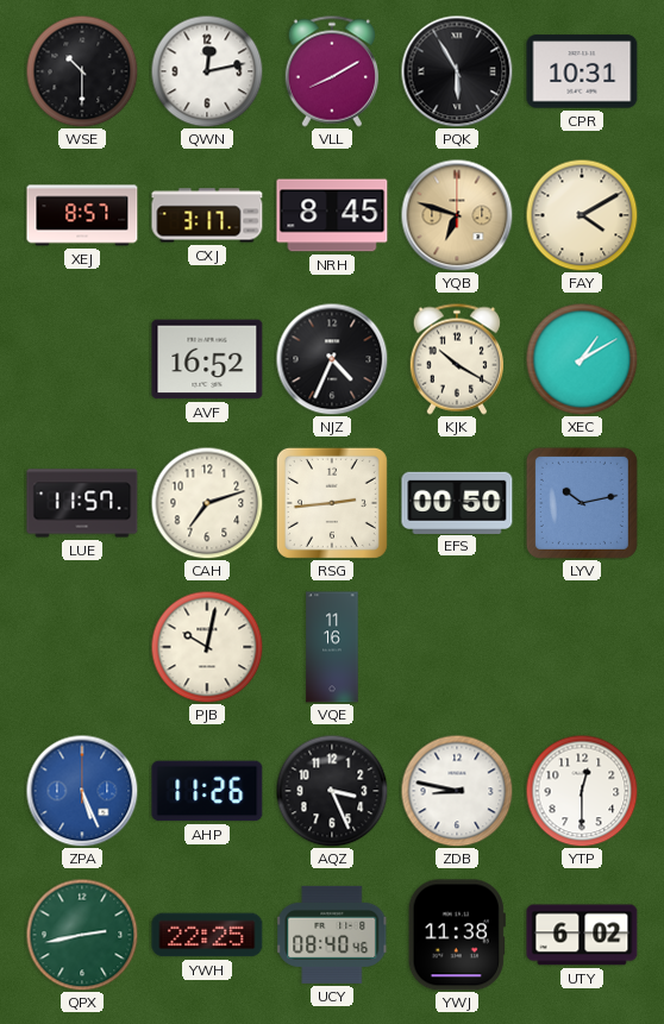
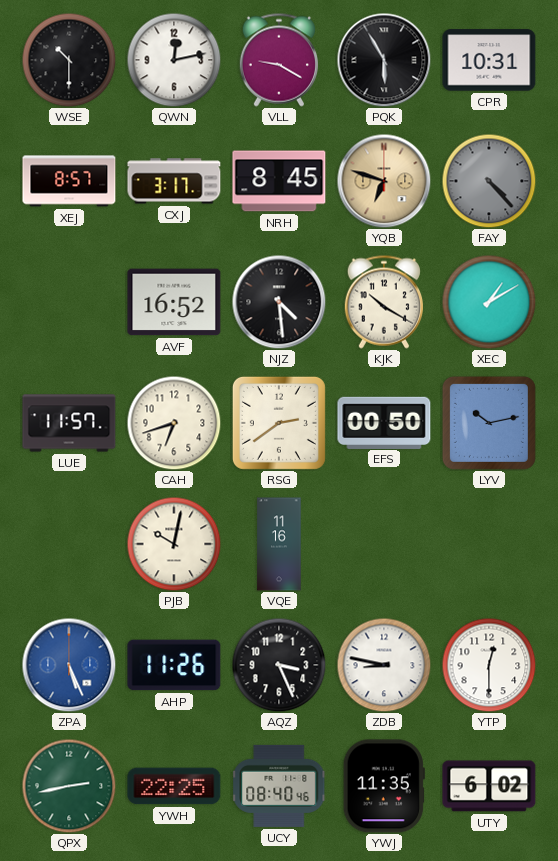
VLL: 8:10 -> 9:20 (278, 60)
FAY: 4:10 -> 4:23 (489, 181)
FAY dial: cream -> grey (489, 181)
NJZ: 4:34 -> 4:29 (279, 302)
CAH: 7:12 -> 6:42 (174, 423)
RSG: 2:44 -> 2:39 (279, 423)
YWJ: 11:38 -> 11:35 (384, 786)
